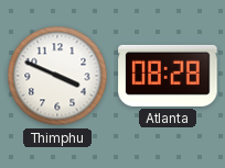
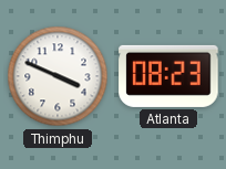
Atlanta: 08:28 -> 08:23 (168, 76)
